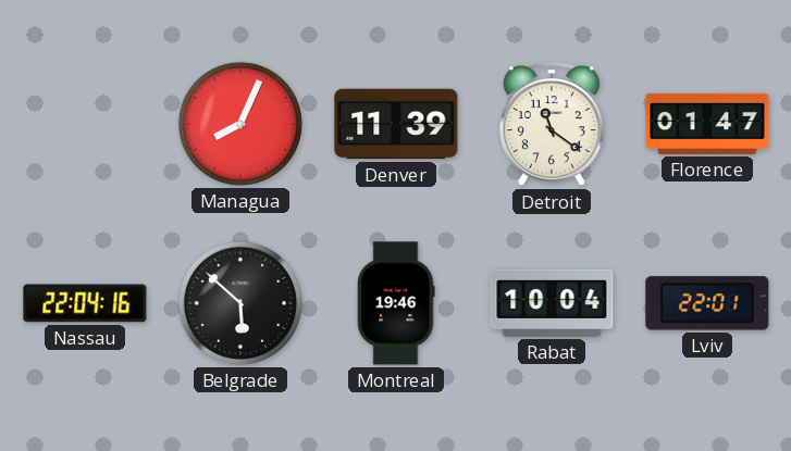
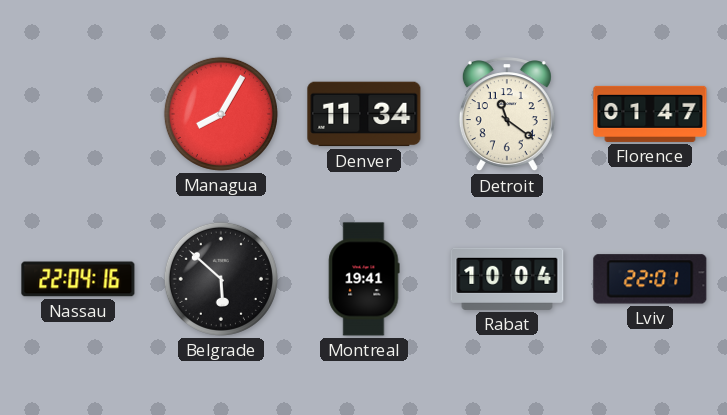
Managua: 8:04 -> 8:05 (221, 114)
Denver: 11:39 -> 11:34 (364, 114)
Montreal: 19:46 -> 19:41 (364, 279)
